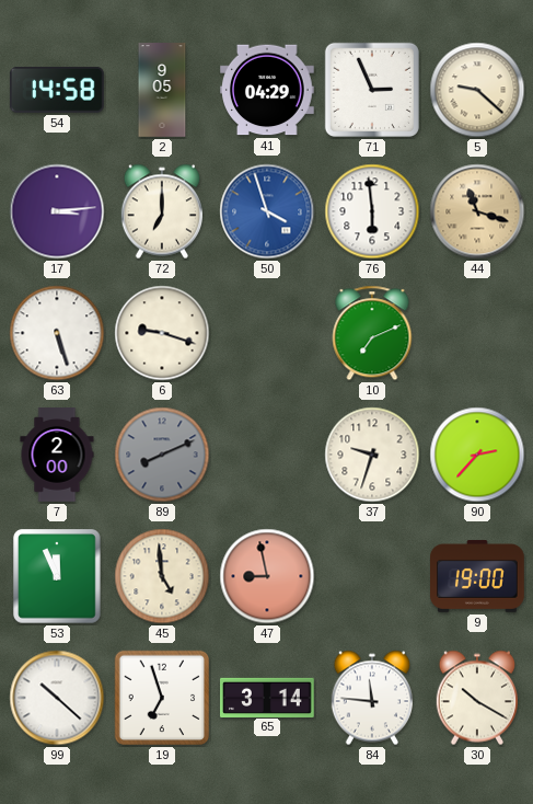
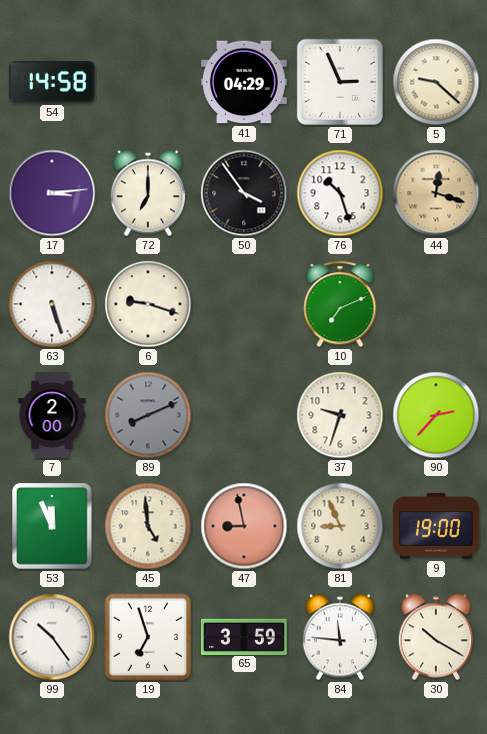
2: 9:05 -> none (162, 90)
50: 3:57 -> 3:54 (244, 193)
50 dial: blue -> black (244, 193)
76: 5:59 -> 10:27 (340, 193)
44: 11:18 -> 12:18 (436, 193)
81: none -> 8:56 (340, 526)
99: 10:22 -> 10:24 (52, 637)
65: 3:14 -> 3:59 (244, 636)
